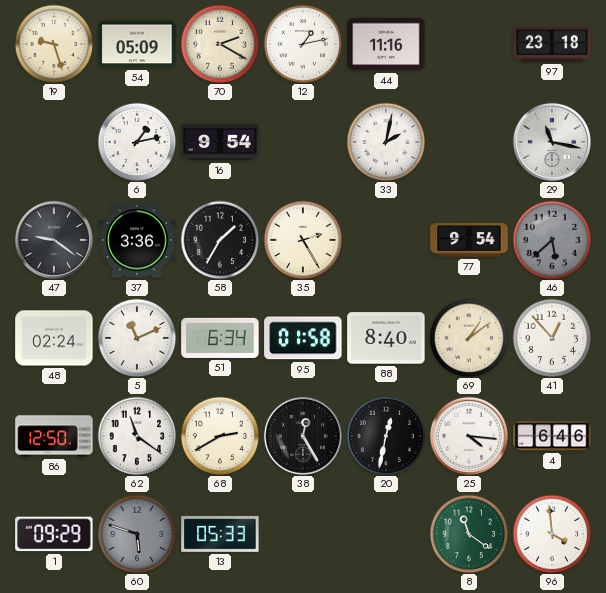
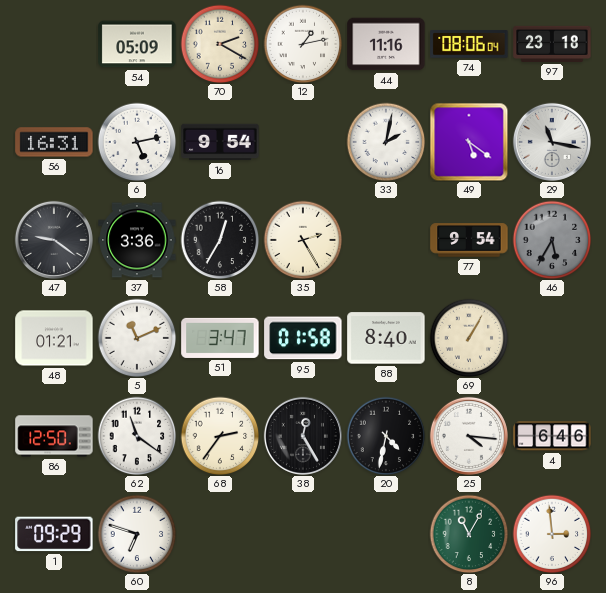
19: 9:27 -> none (54, 44)
74: none -> 08:06 (469, 44)
56: none -> 16:31 (54, 142)
6: 1:13 -> 5:13 (137, 142)
49: none -> 5:21 (469, 142)
58: 1:35 -> 12:35 (220, 240)
46: 5:38 -> 5:35 (552, 240)
48: 02:24 -> 01:21 (54, 338)
51: 6:34 -> 3:47 (220, 338)
69: 1:09 -> 1:05 (469, 338)
41: 12:53 -> none (552, 338)
68: 2:40 -> 2:36 (220, 436)
20: 12:32 -> 4:32 (386, 436)
60: 5:48 -> 6:48 (137, 534)
60 dial: grey -> white (137, 534)
13: 05:33 -> none (220, 534)
8: 11:21 -> 11:05 (469, 534)
96: 3:59 -> 2:59 (552, 534)
